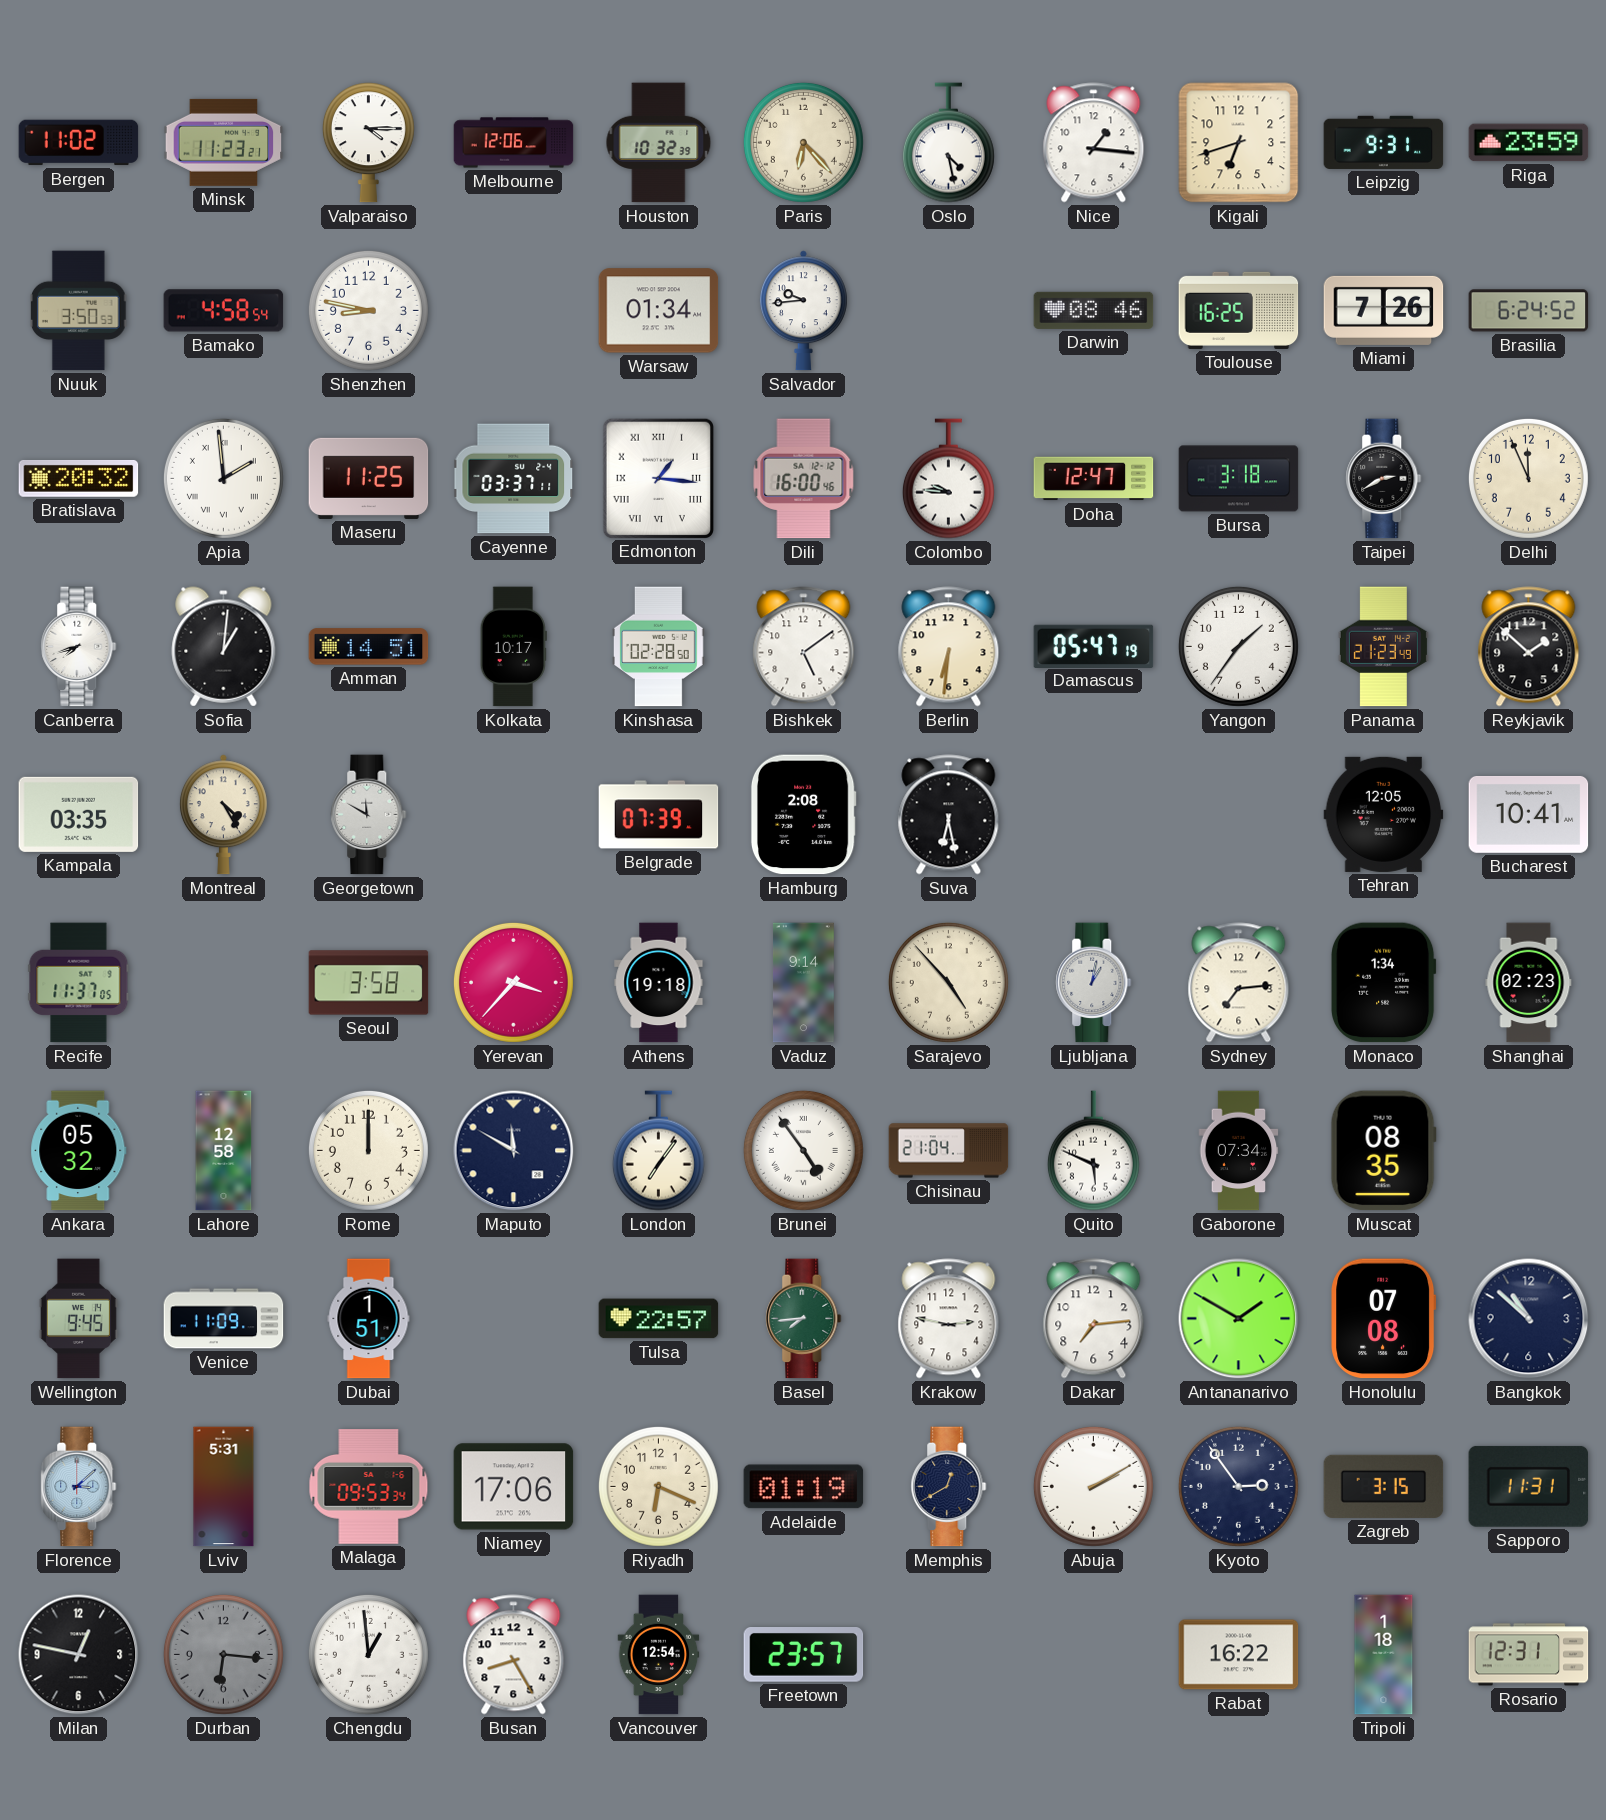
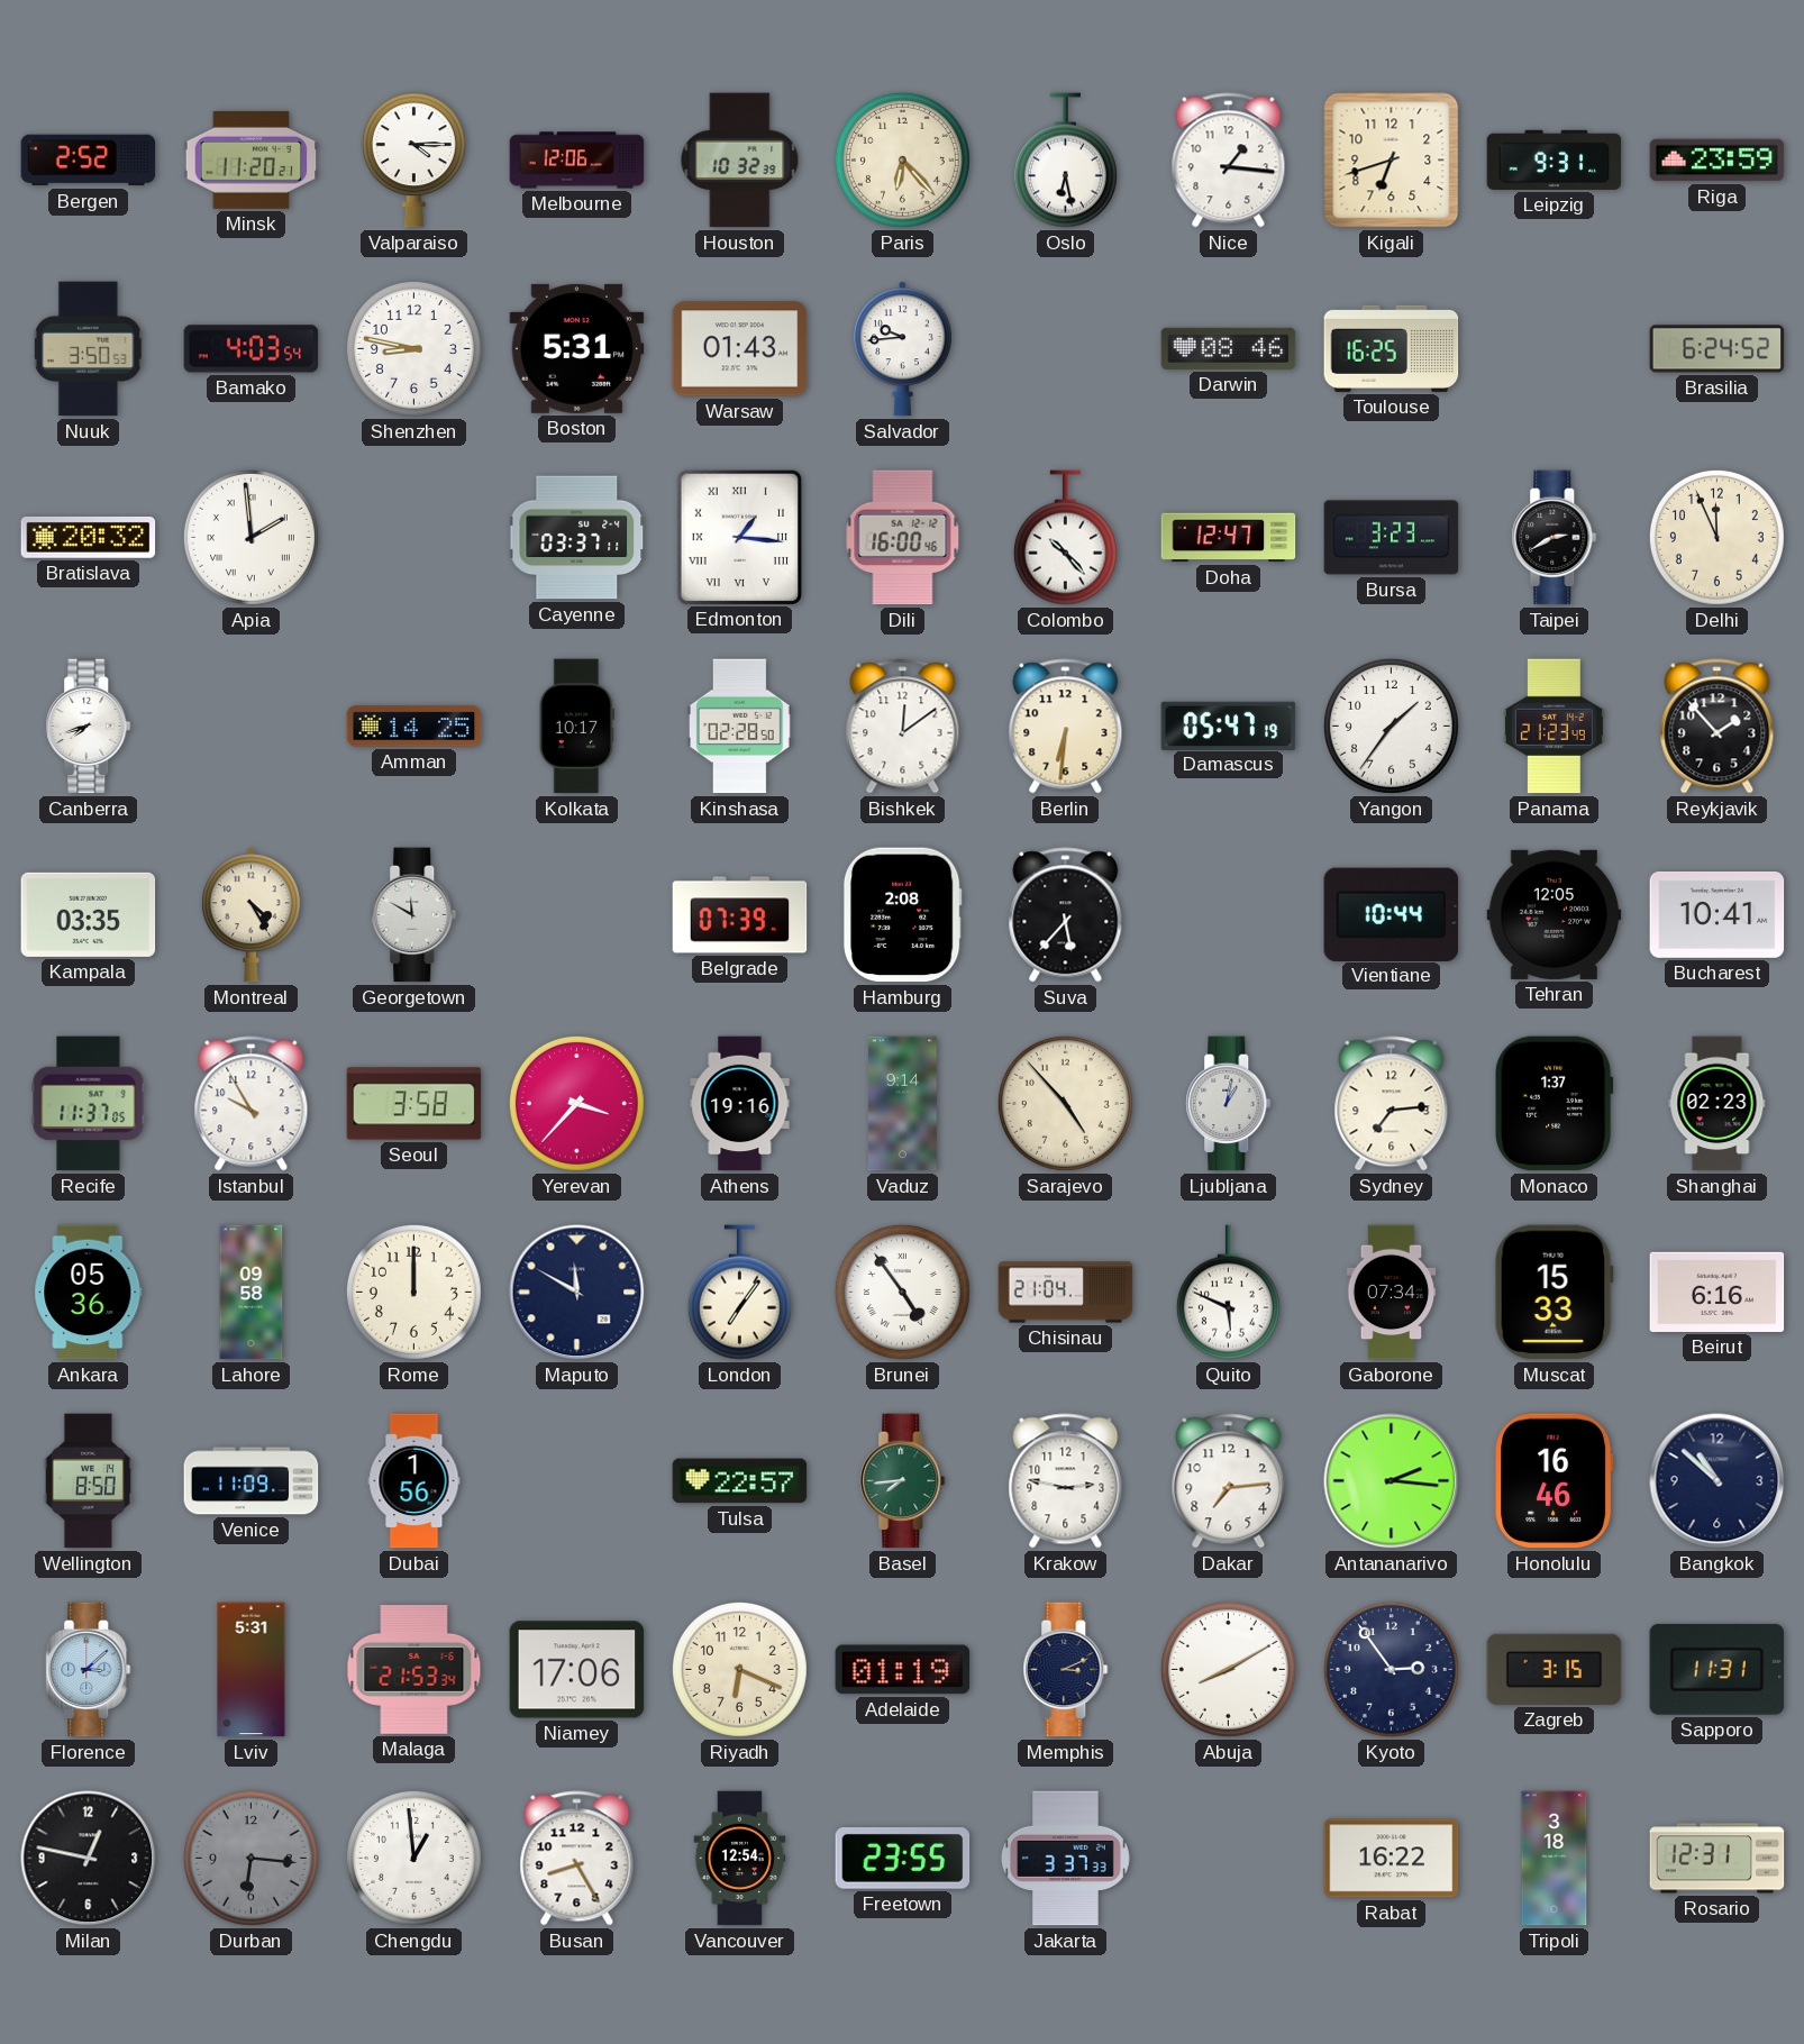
Bergen: 11:02 -> 2:52 (89, 161)
Minsk: 11:23 -> 11:20 (252, 159)
Oslo: 4:28 -> 6:28 (1065, 161)
Bamako: 4:58 -> 4:03 (252, 349)
Boston: none -> 5:31 (577, 348)
Warsaw: 01:34 -> 01:43 (740, 349)
Miami: 7:26 -> none (1384, 310)
Maseru: 11:25 -> none (369, 478)
Colombo: 9:46 -> 10:23 (1065, 538)
Bursa: 3:18 -> 3:23 (1392, 538)
Sofia: 1:01 -> none (224, 647)
Amman: 14:51 -> 14:25 (414, 727)
Bishkek: 5:09 -> 12:09 (903, 727)
Reykjavik: 1:52 -> 1:53 (1718, 727)
Suva: 6:28 -> 5:37 (1066, 915)
Vientiane: none -> 10:44 (1392, 914)
Istanbul: none -> 9:55 (252, 1104)
Athens: 19:18 -> 19:16 (740, 1104)
Monaco: 1:34 -> 1:37 (1554, 1104)
Ankara: 05:32 -> 05:36 (89, 1293)
Lahore: 12:58 -> 09:58 (252, 1293)
Muscat: 08:35 -> 15:33 (1554, 1293)
Beirut: none -> 6:16 (1718, 1292)
Wellington: 9:45 -> 8:50 (88, 1481)
Dubai: 1:51 -> 1:56 (414, 1481)
Antananarivo: 1:50 -> 2:16 (1392, 1481)
Honolulu: 07:08 -> 16:46 (1555, 1481)
Malaga: 09:53 -> 21:53 (414, 1670)
Memphis: 12:40 -> 3:11 (1066, 1670)
Abuja: 2:10 -> 8:10 (1228, 1669)
Freetown: 23:57 -> 23:55 (903, 1859)
Jakarta: none -> 3:37 (1065, 1859)
Tripoli: 1:18 -> 3:18 (1555, 1859)
